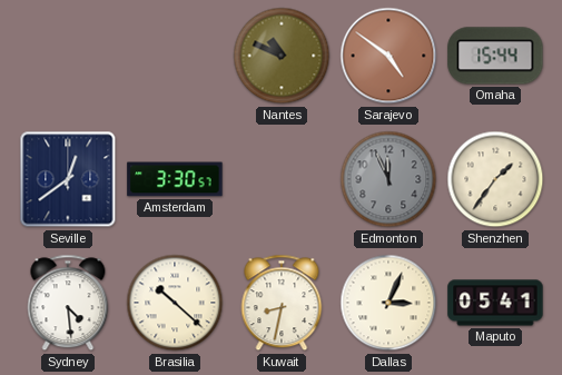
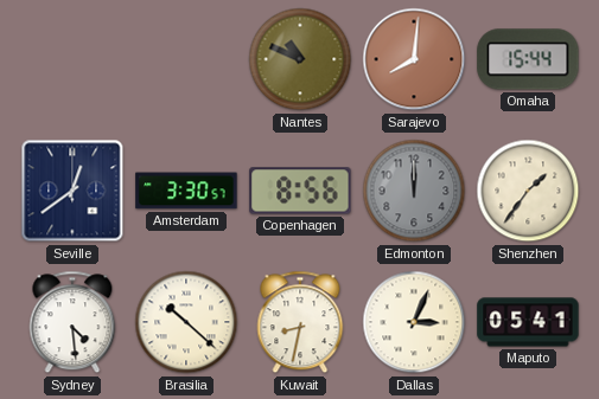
Sarajevo: 4:51 -> 8:01 (414, 59)
Copenhagen: none -> 8:56 (300, 191)
Edmonton: 11:56 -> 12:00 (414, 191)
